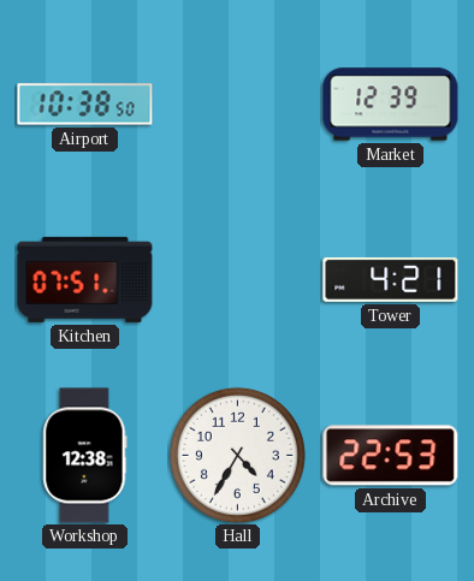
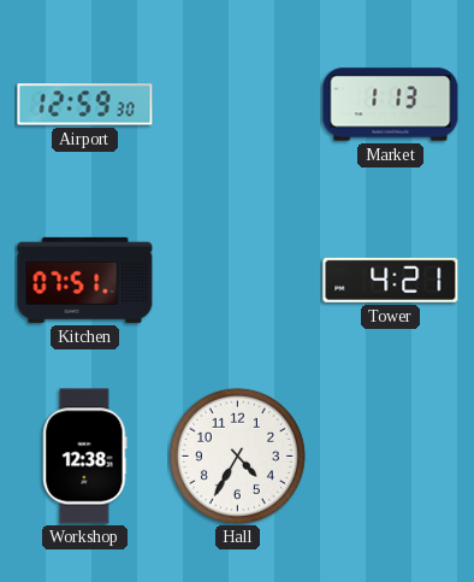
Airport: 10:38 -> 12:59 (85, 105)
Market: 12:39 -> 1:13 (391, 105)
Archive: 22:53 -> none (391, 456)
